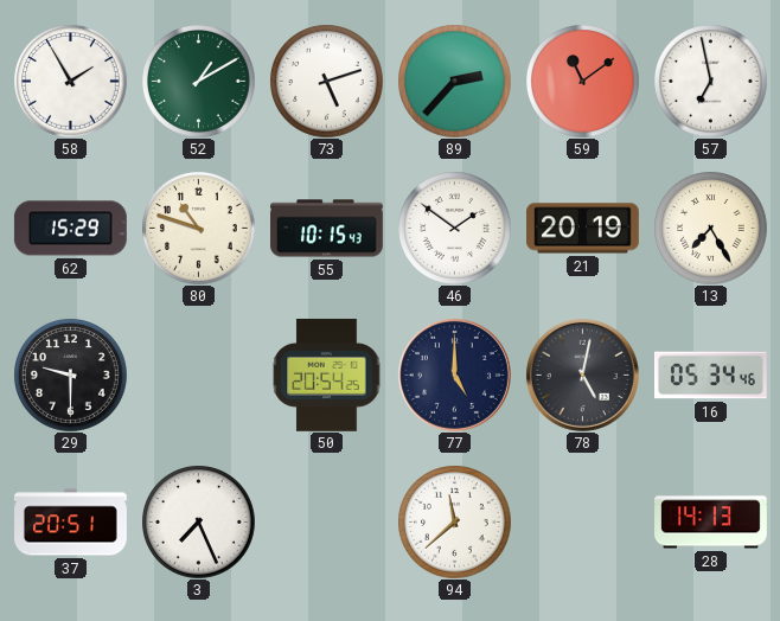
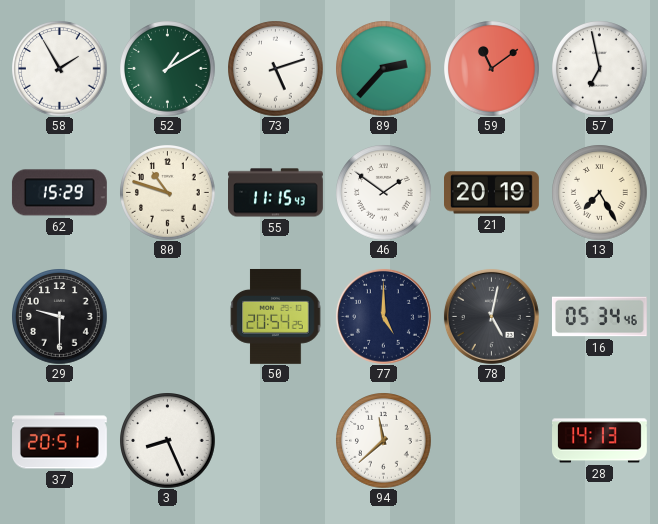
55: 10:15 -> 11:15 (276, 193)
3: 7:26 -> 8:26 (167, 440)
